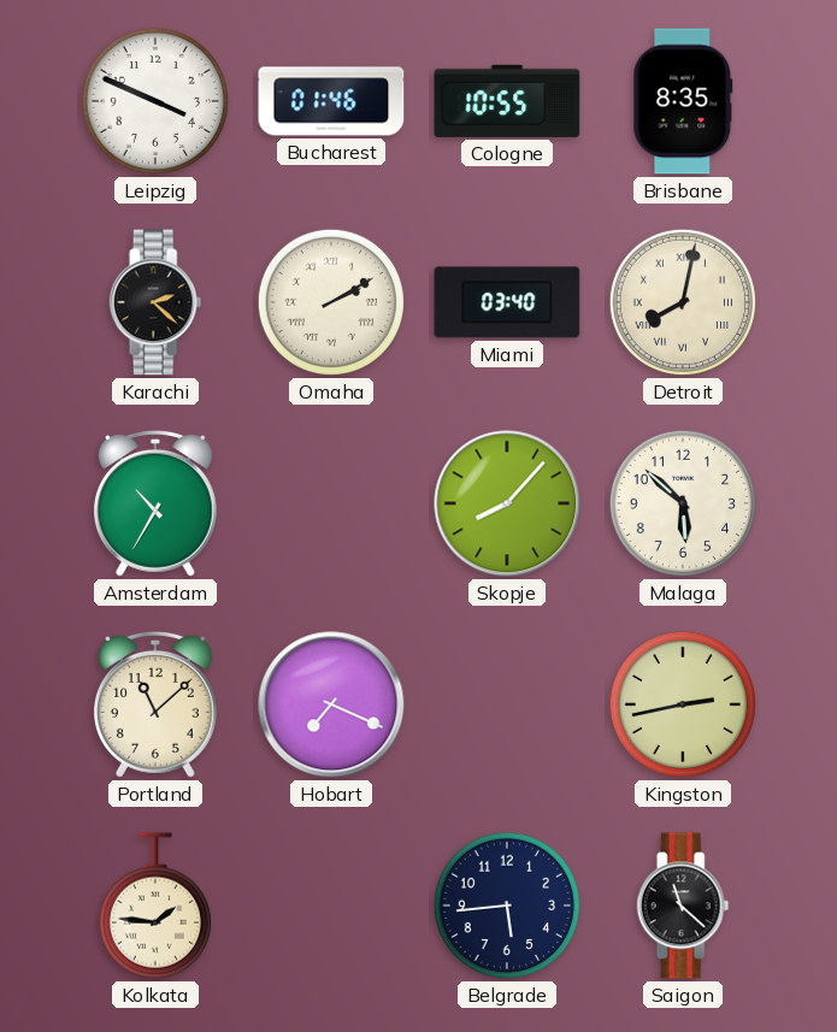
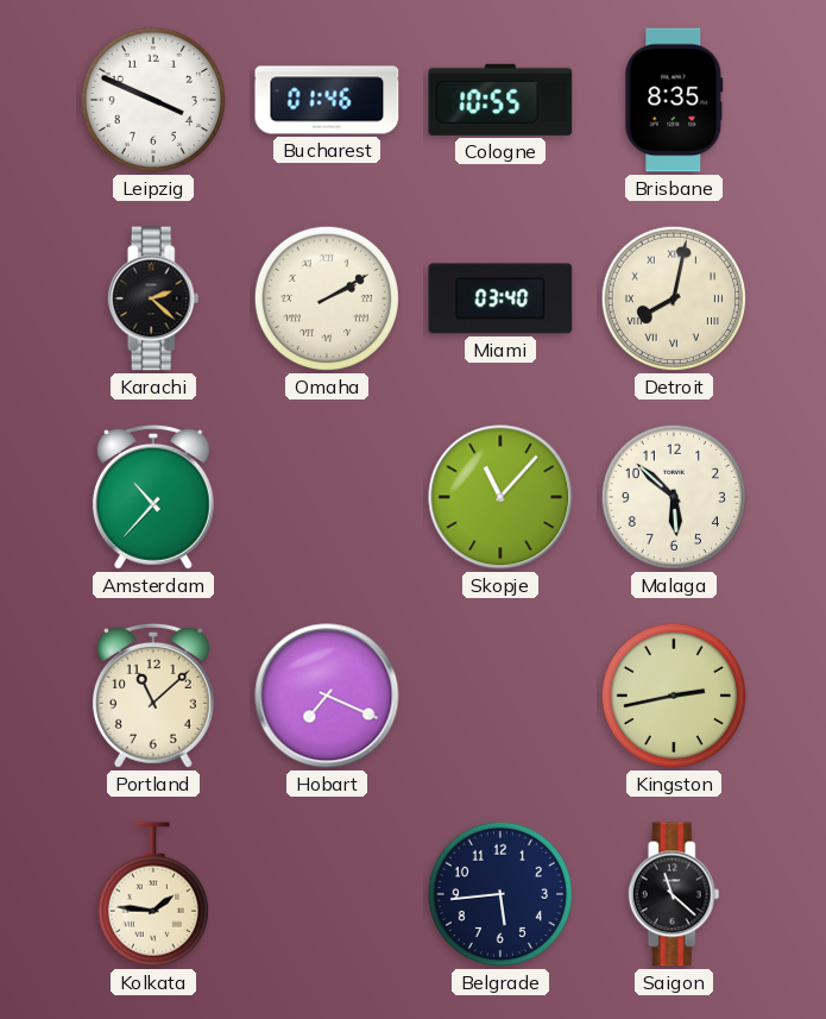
Amsterdam: 10:35 -> 10:37 (153, 497)
Skopje: 8:07 -> 11:07 (500, 497)
